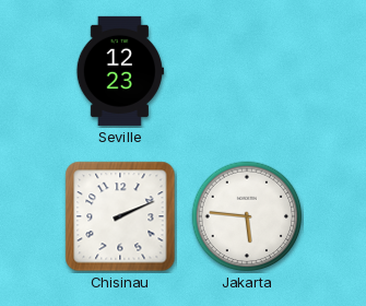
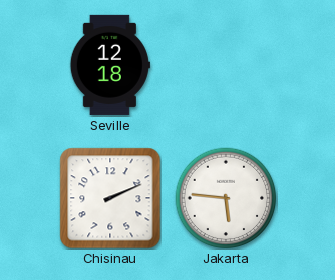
Seville: 12:23 -> 12:18 (110, 65)
